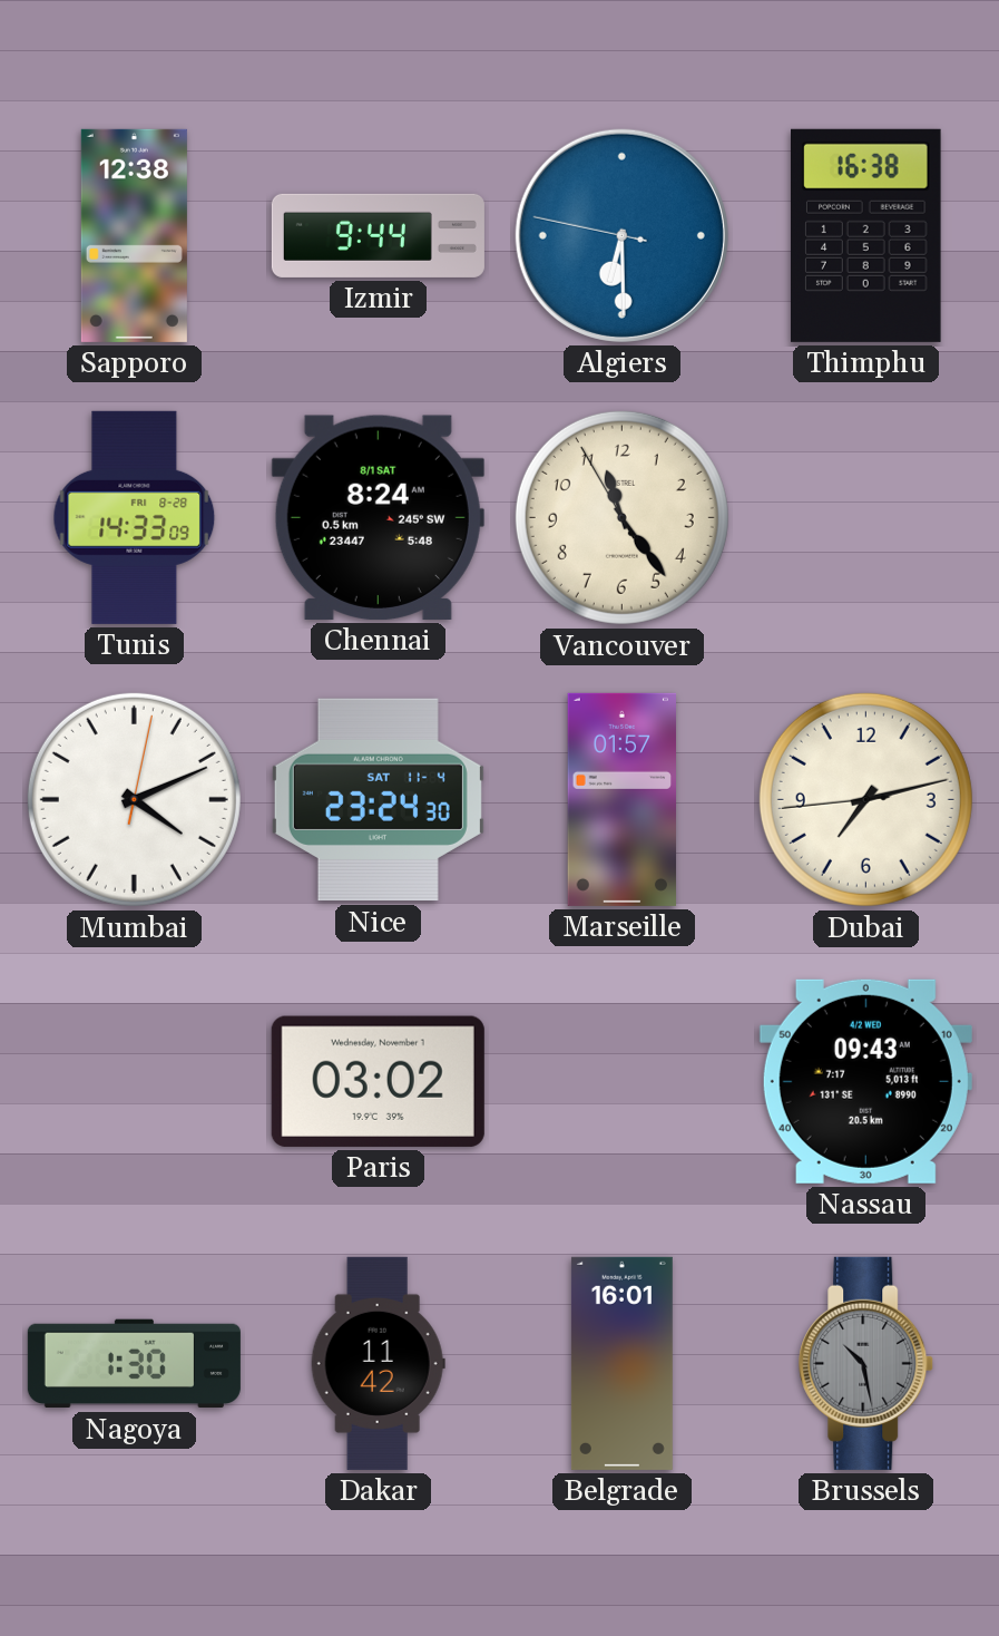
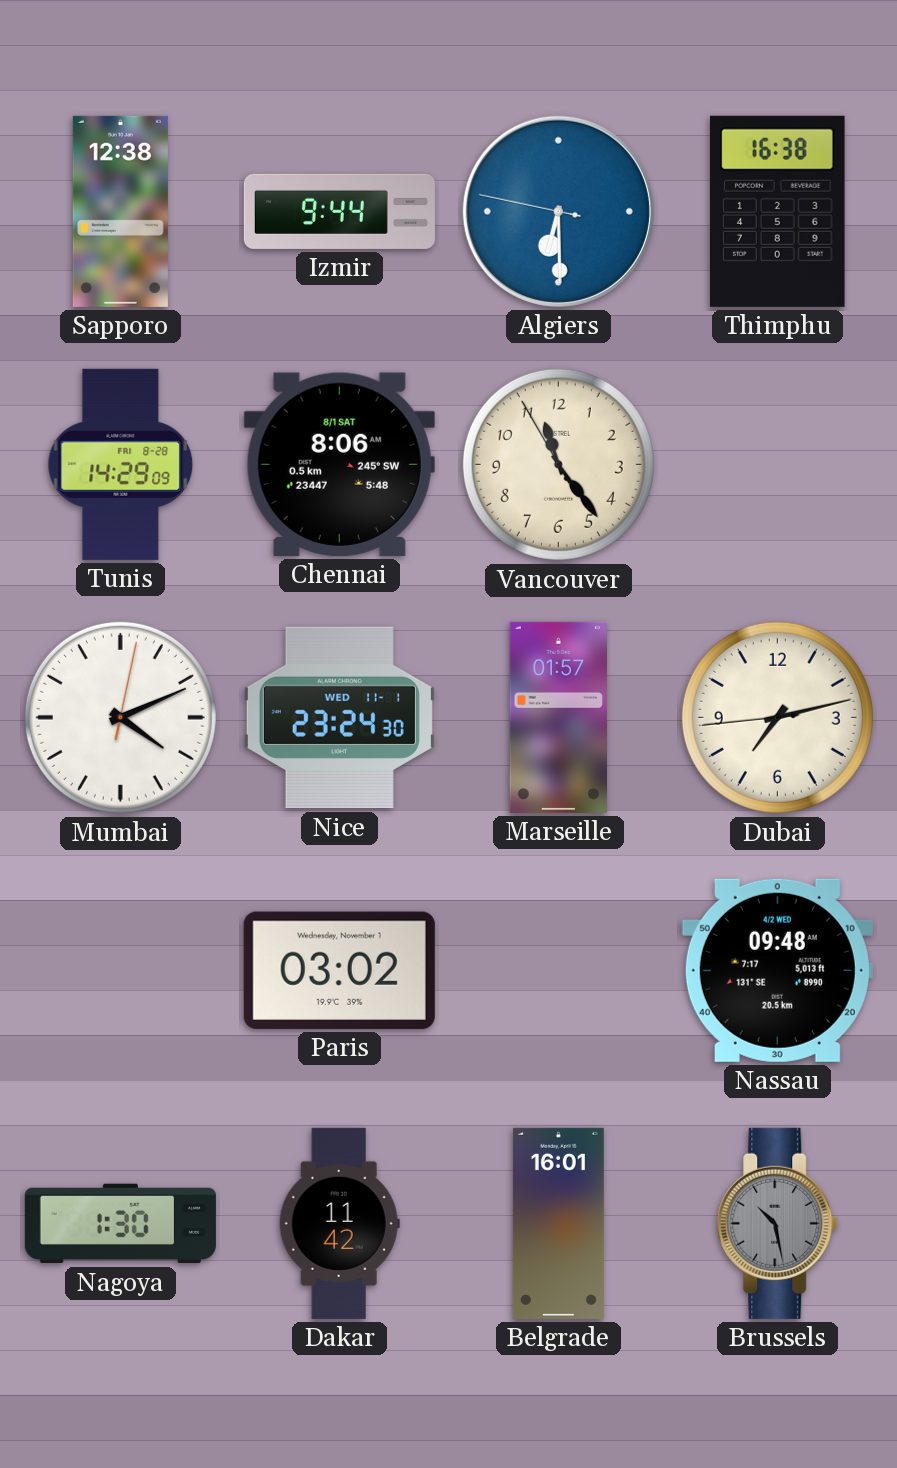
Tunis: 14:33 -> 14:29 (121, 464)
Chennai: 8:24 -> 8:06 (339, 464)
Nice date: SAT 11-4 -> WED 11-1 (339, 718)
Nassau: 09:43 -> 09:48 (777, 970)
